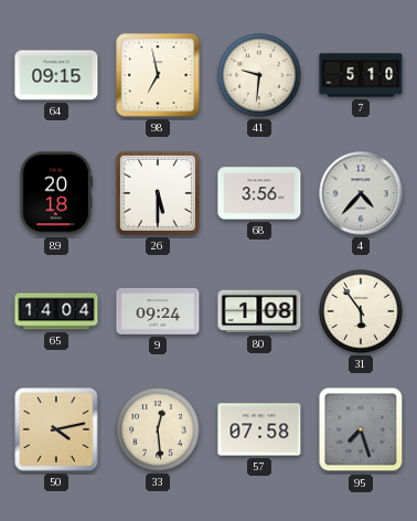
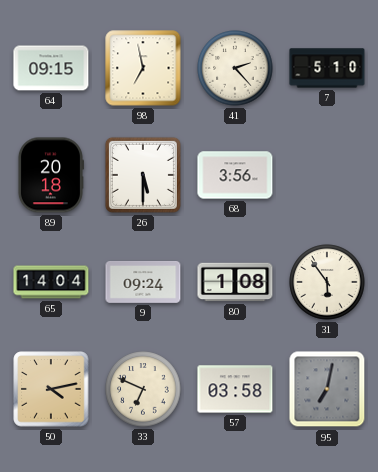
41: 9:31 -> 2:23 (235, 68)
4: 4:37 -> none (361, 193)
33: 12:29 -> 6:49 (143, 389)
57: 07:58 -> 03:58 (235, 389)
95: 7:27 -> 7:02 (327, 389)
